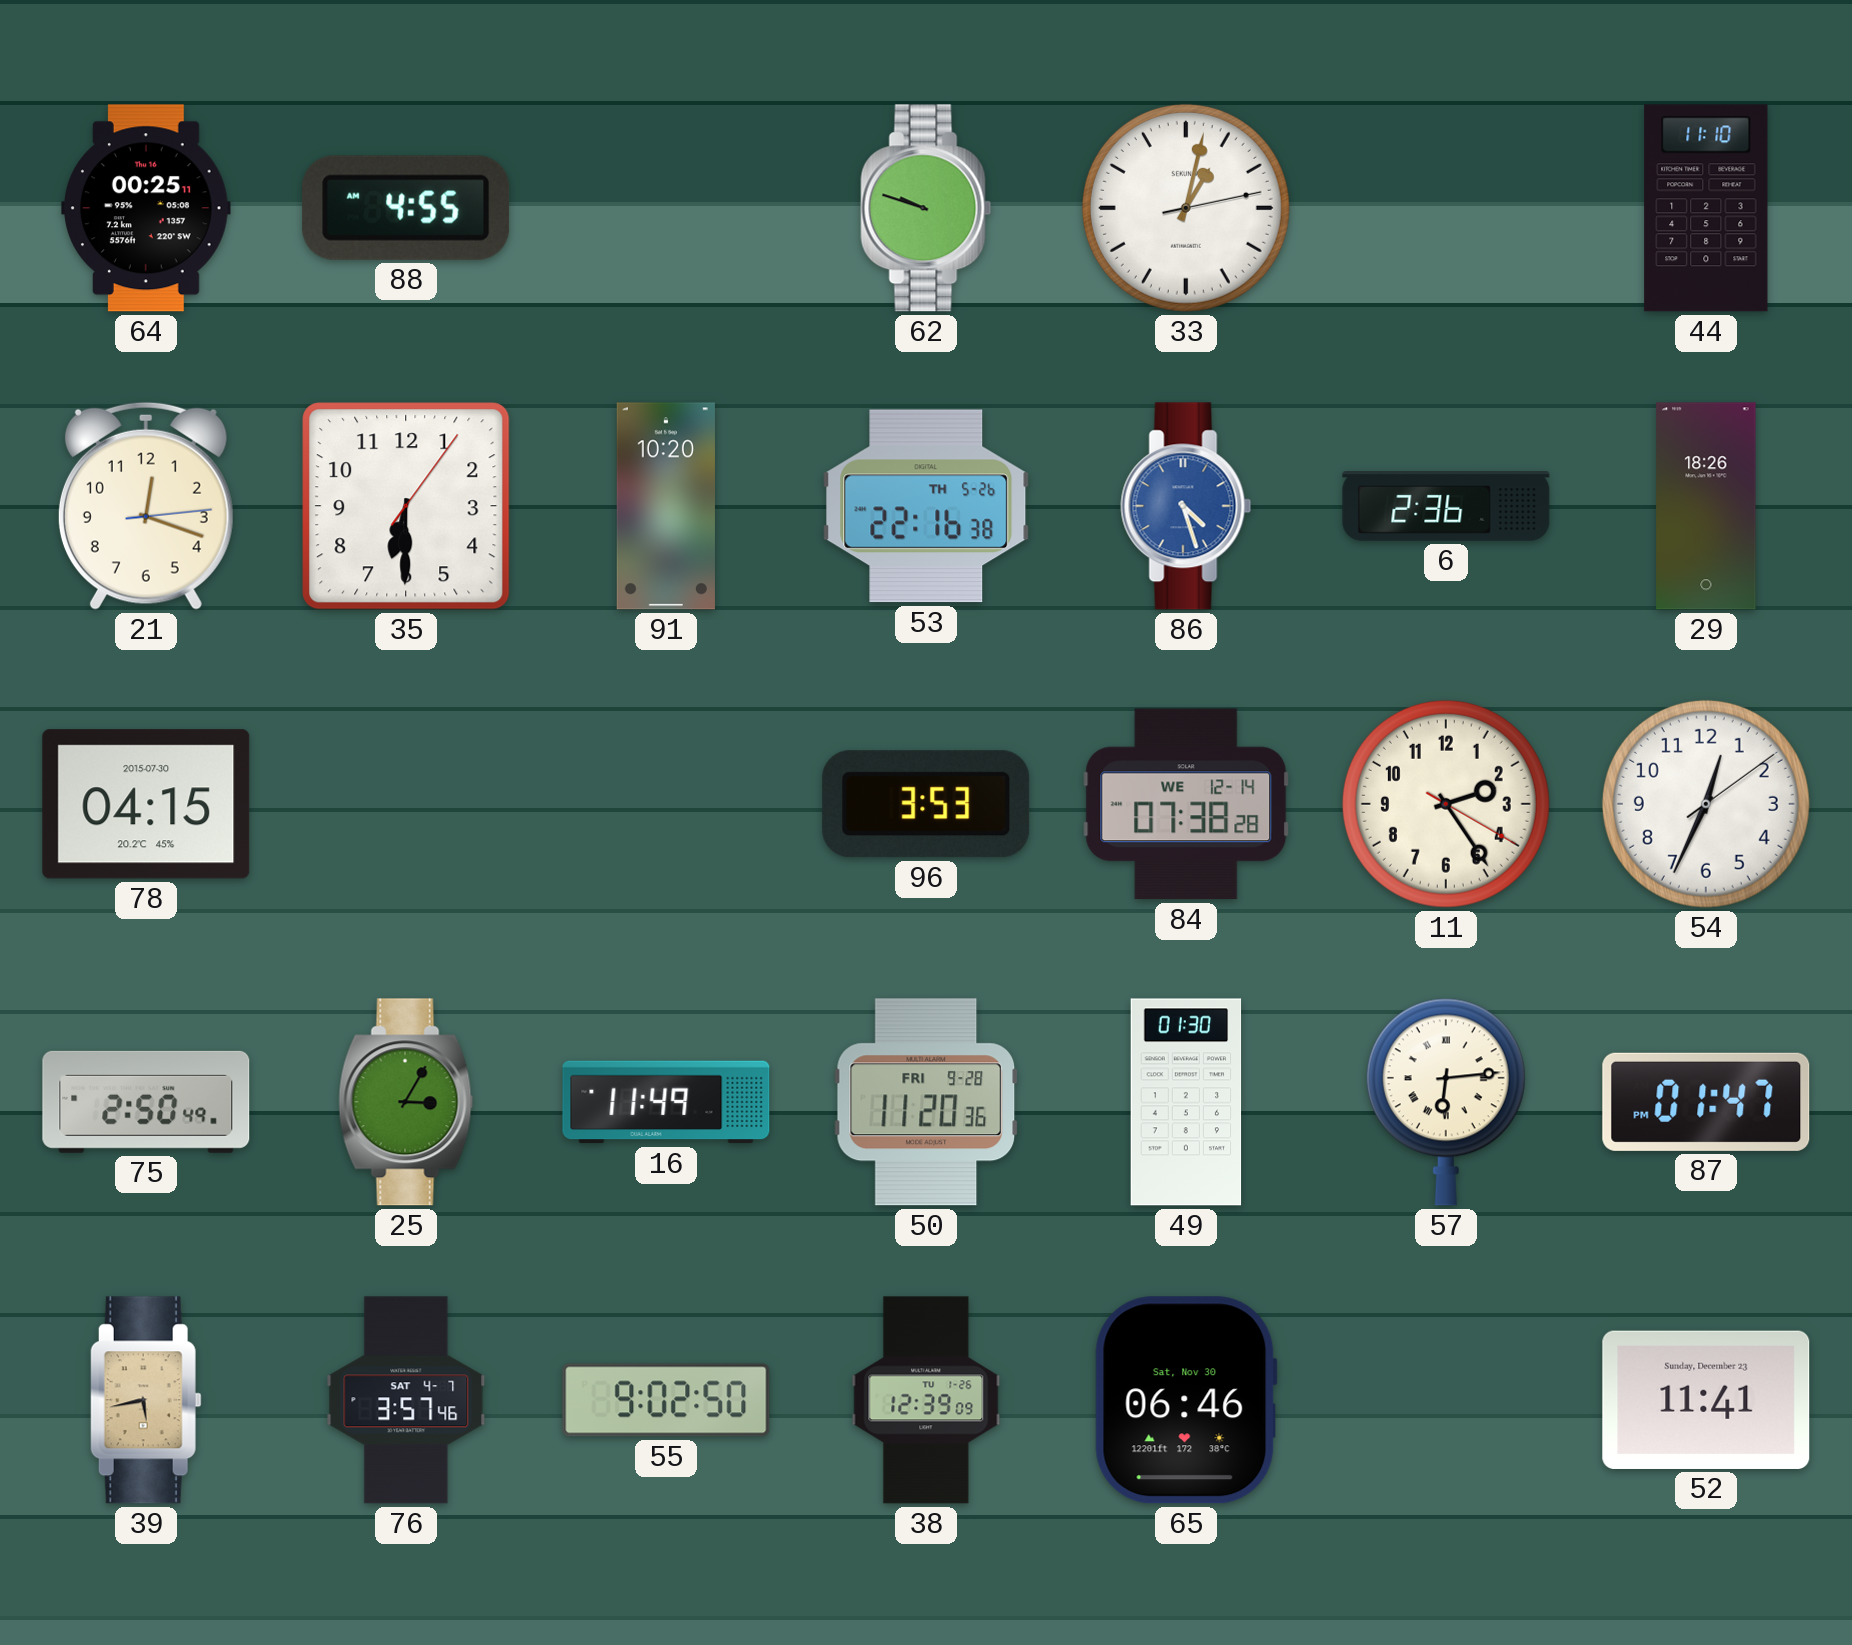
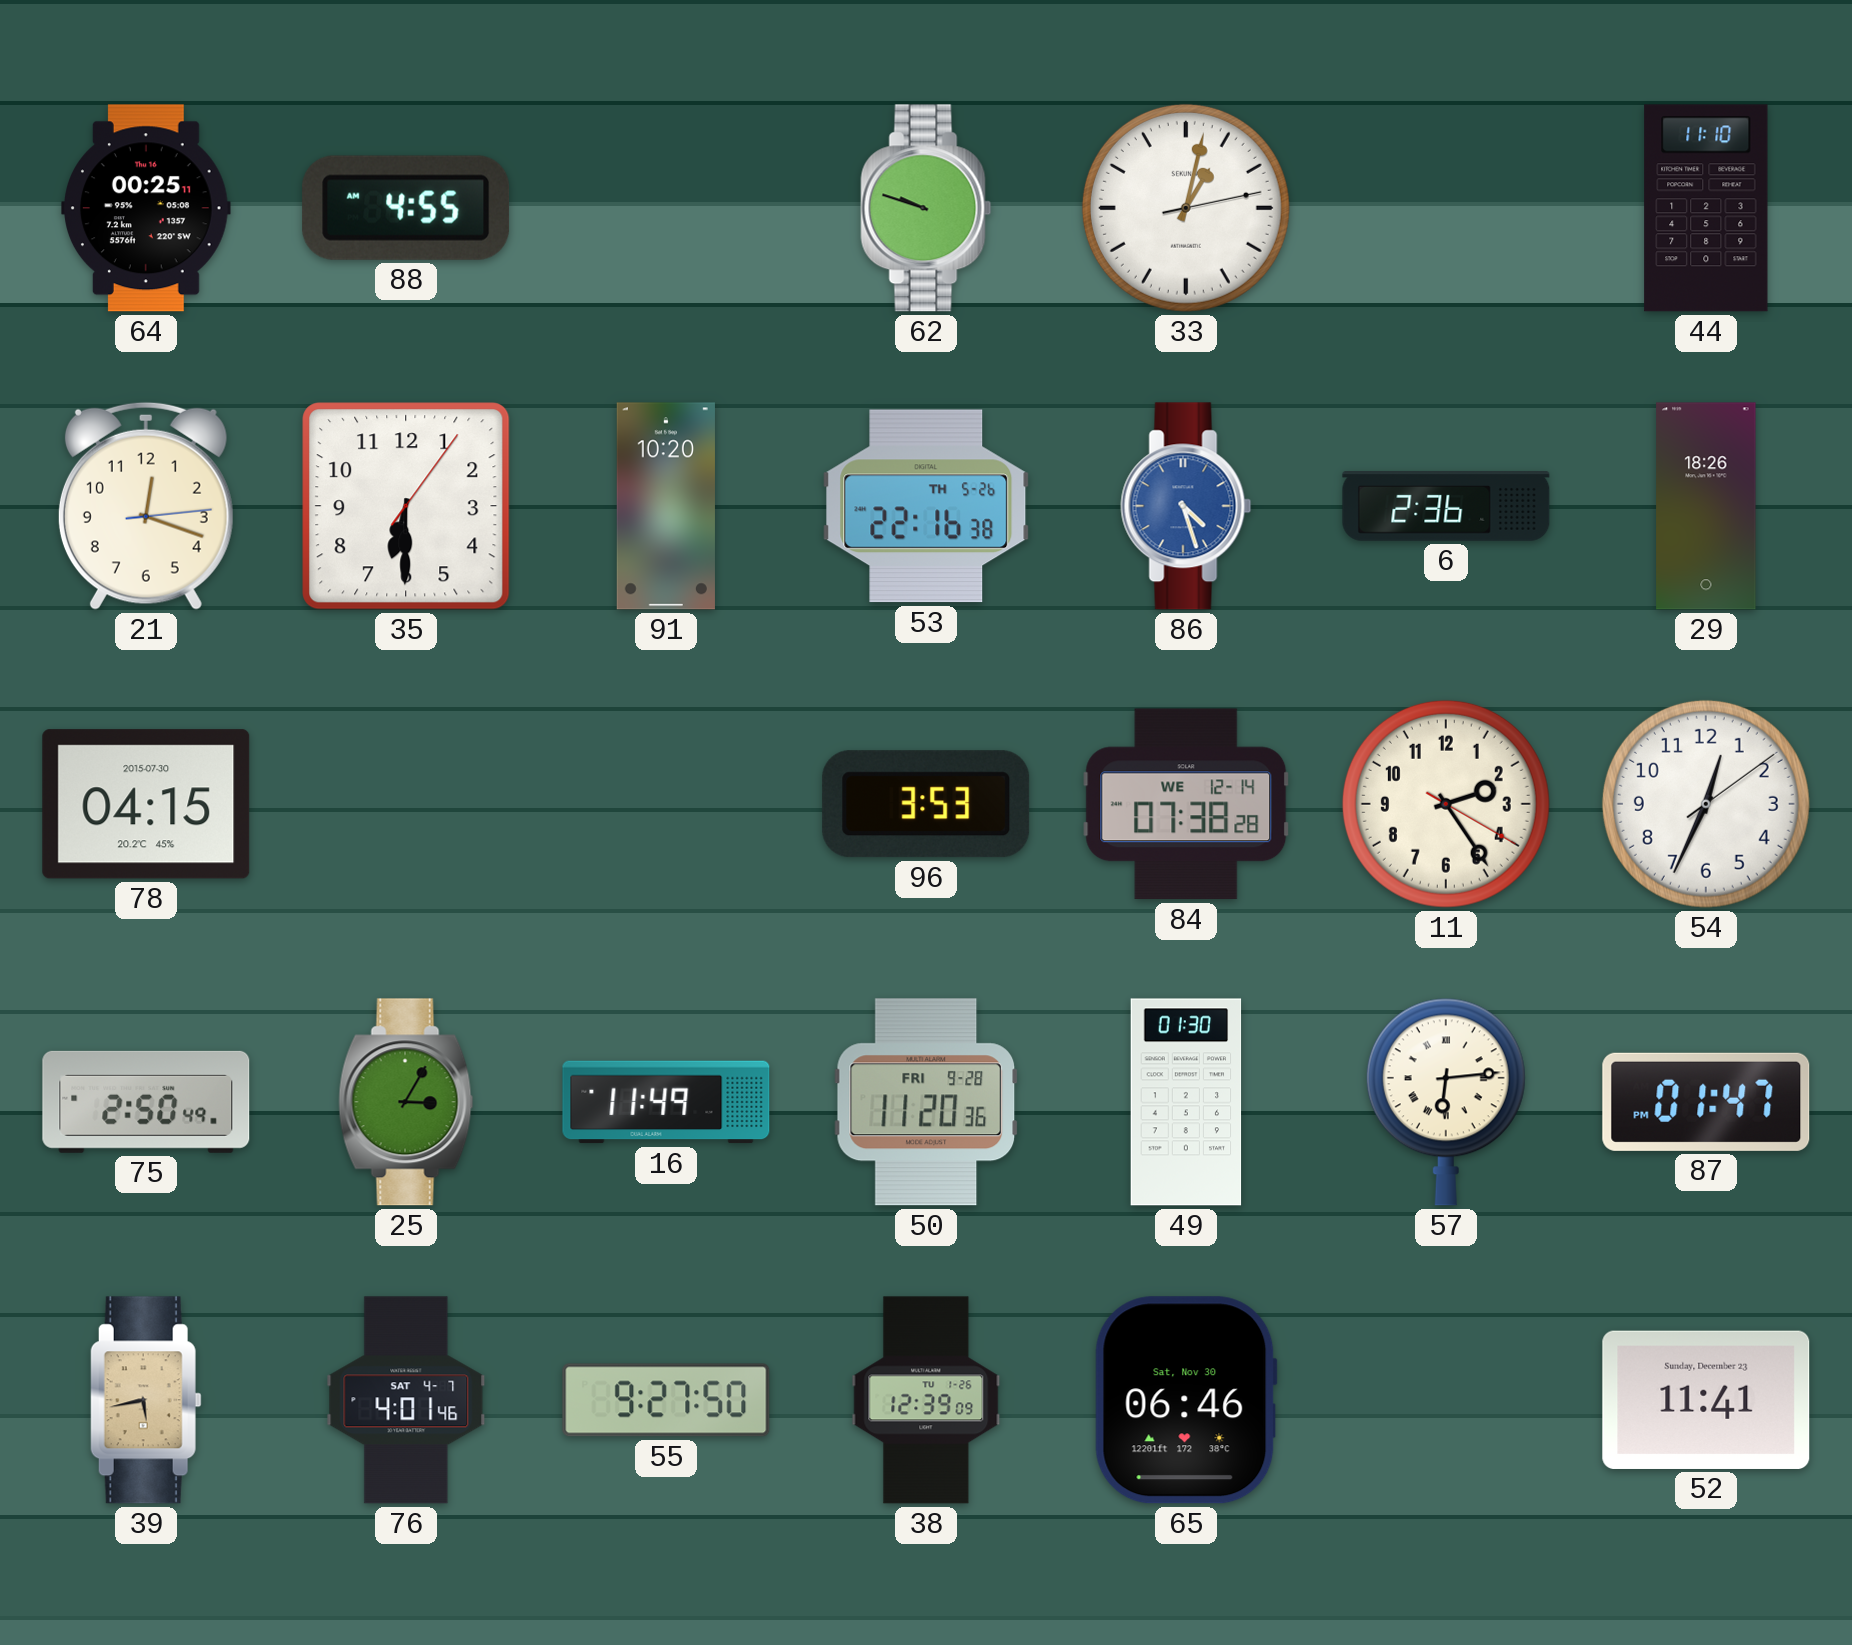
76: 3:57 -> 4:01 (406, 1400)
55: 9:02 -> 9:27 (666, 1400)
